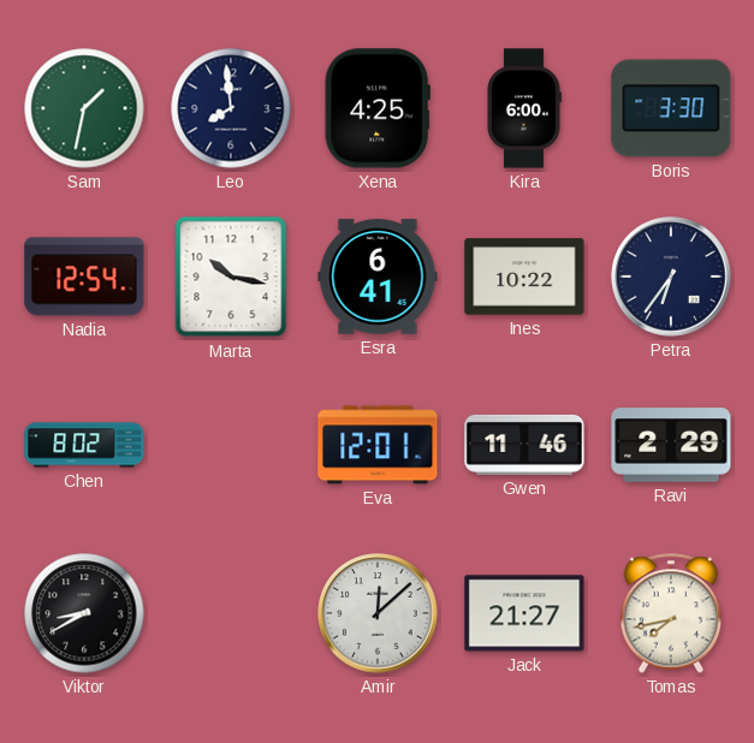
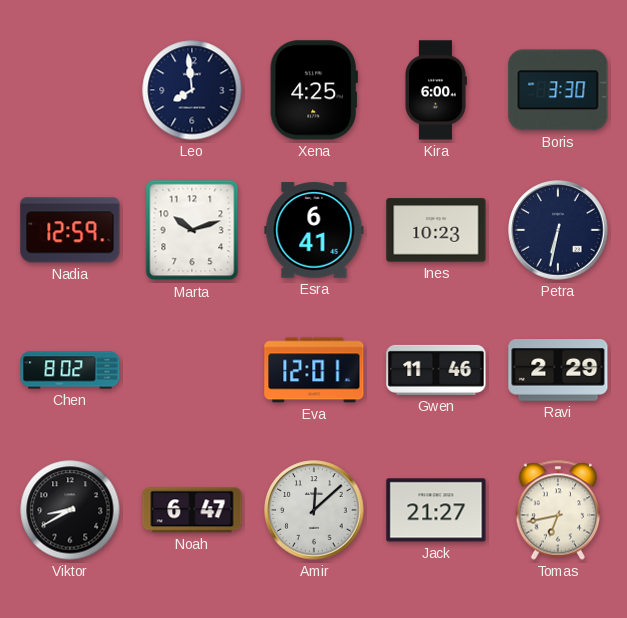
Sam: 1:32 -> none (84, 108)
Nadia: 12:54 -> 12:59 (70, 230)
Marta: 10:17 -> 10:12 (192, 230)
Ines: 10:22 -> 10:23 (436, 230)
Petra: 6:36 -> 6:32 (558, 230)
Noah: none -> 6:47 (192, 510)
Tomas: 7:43 -> 6:43 (557, 510)
